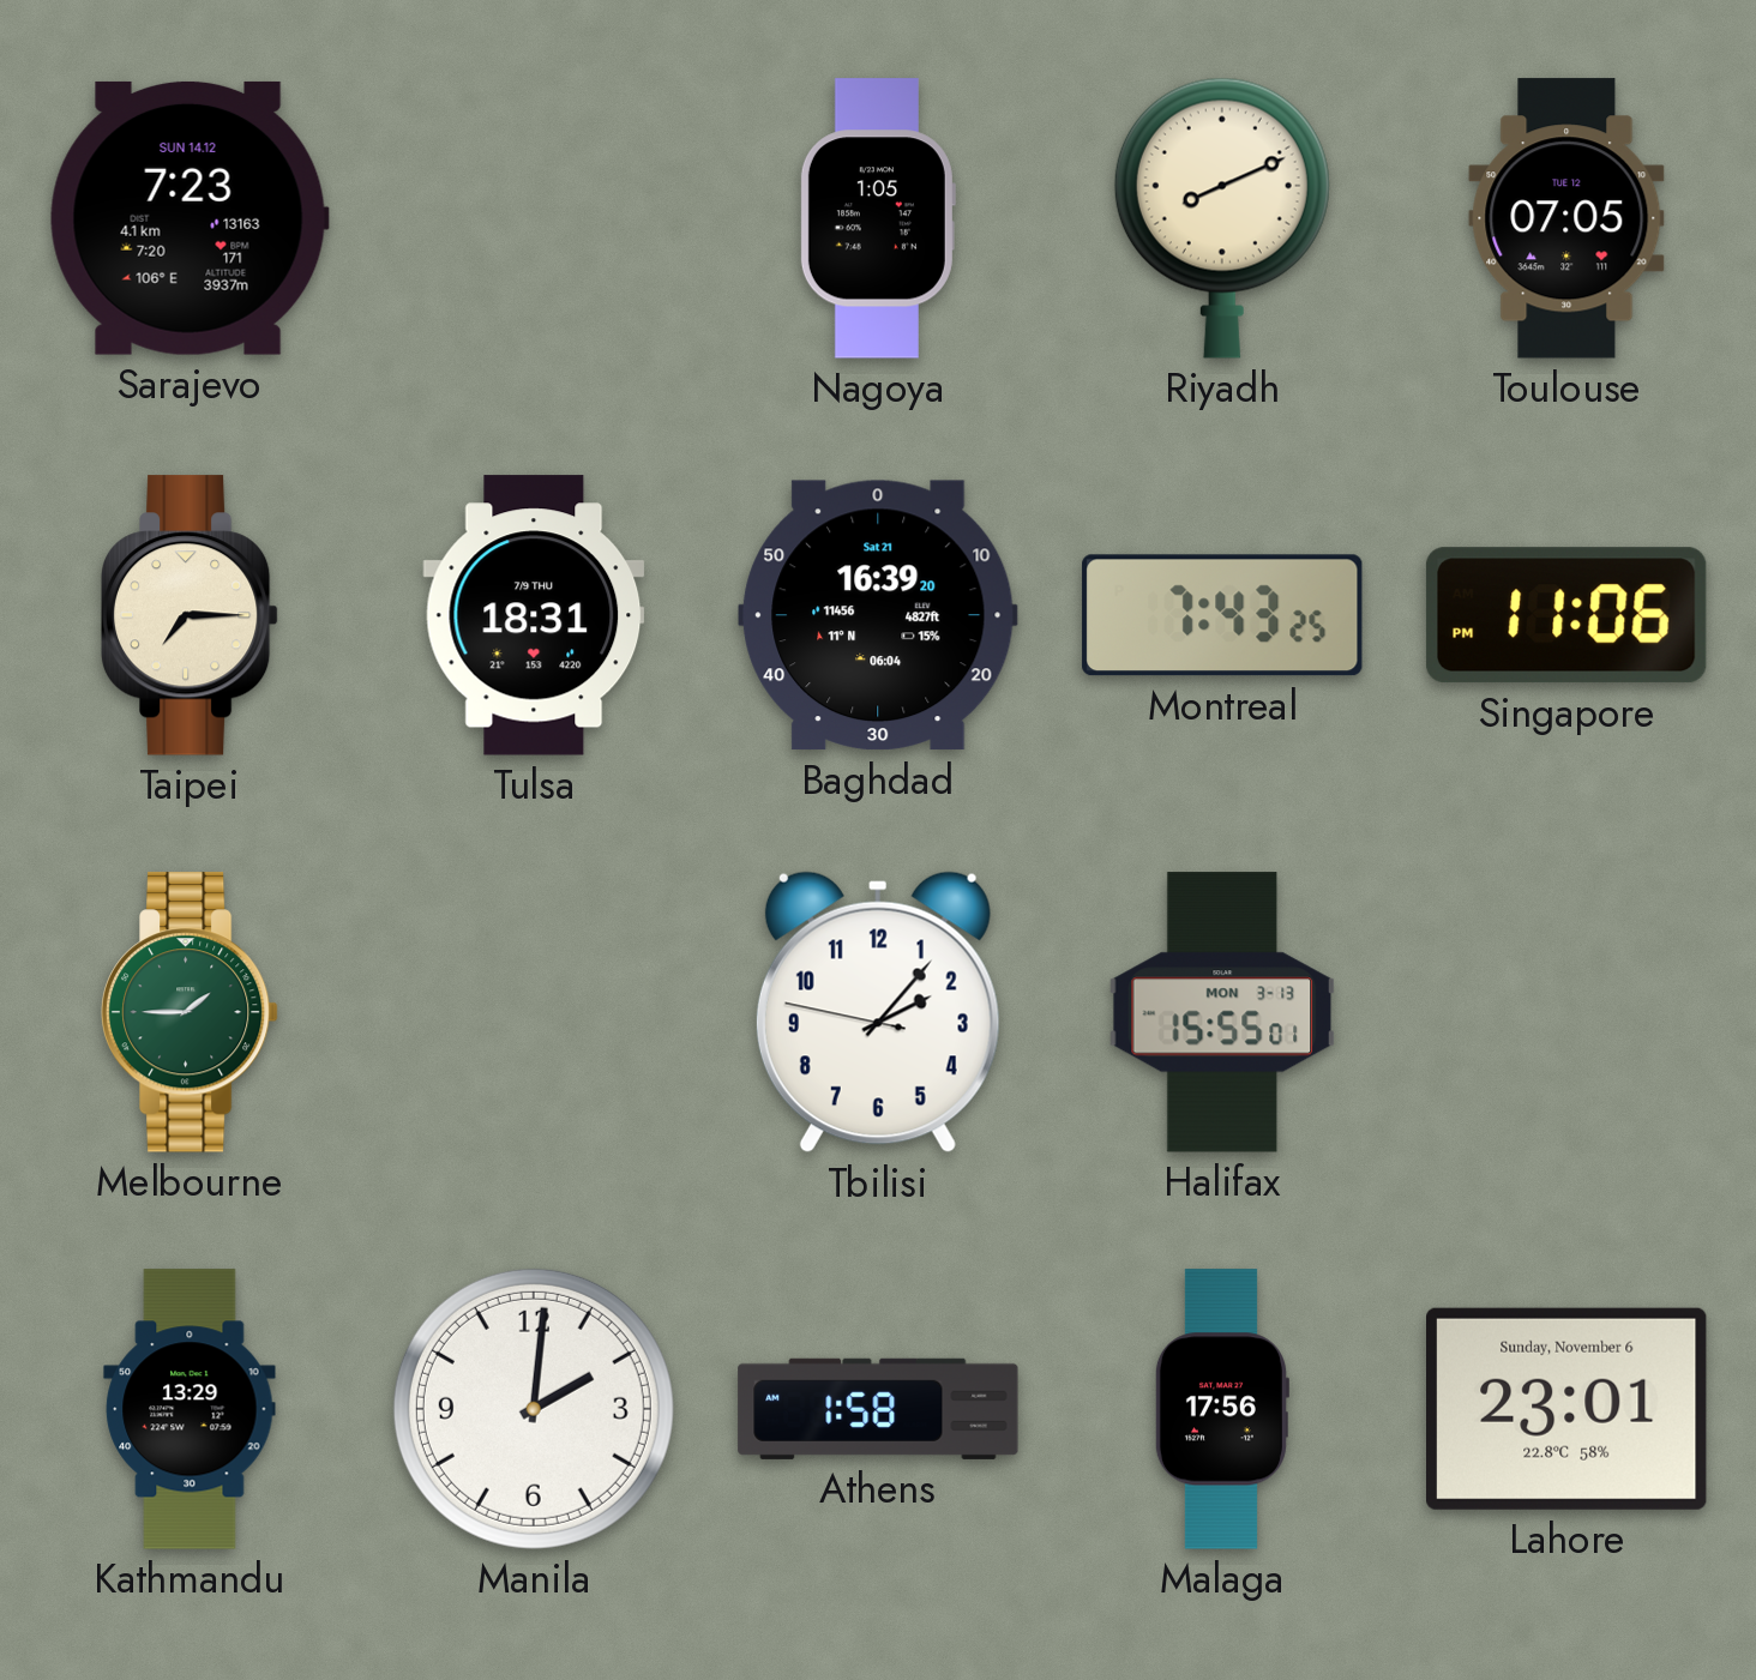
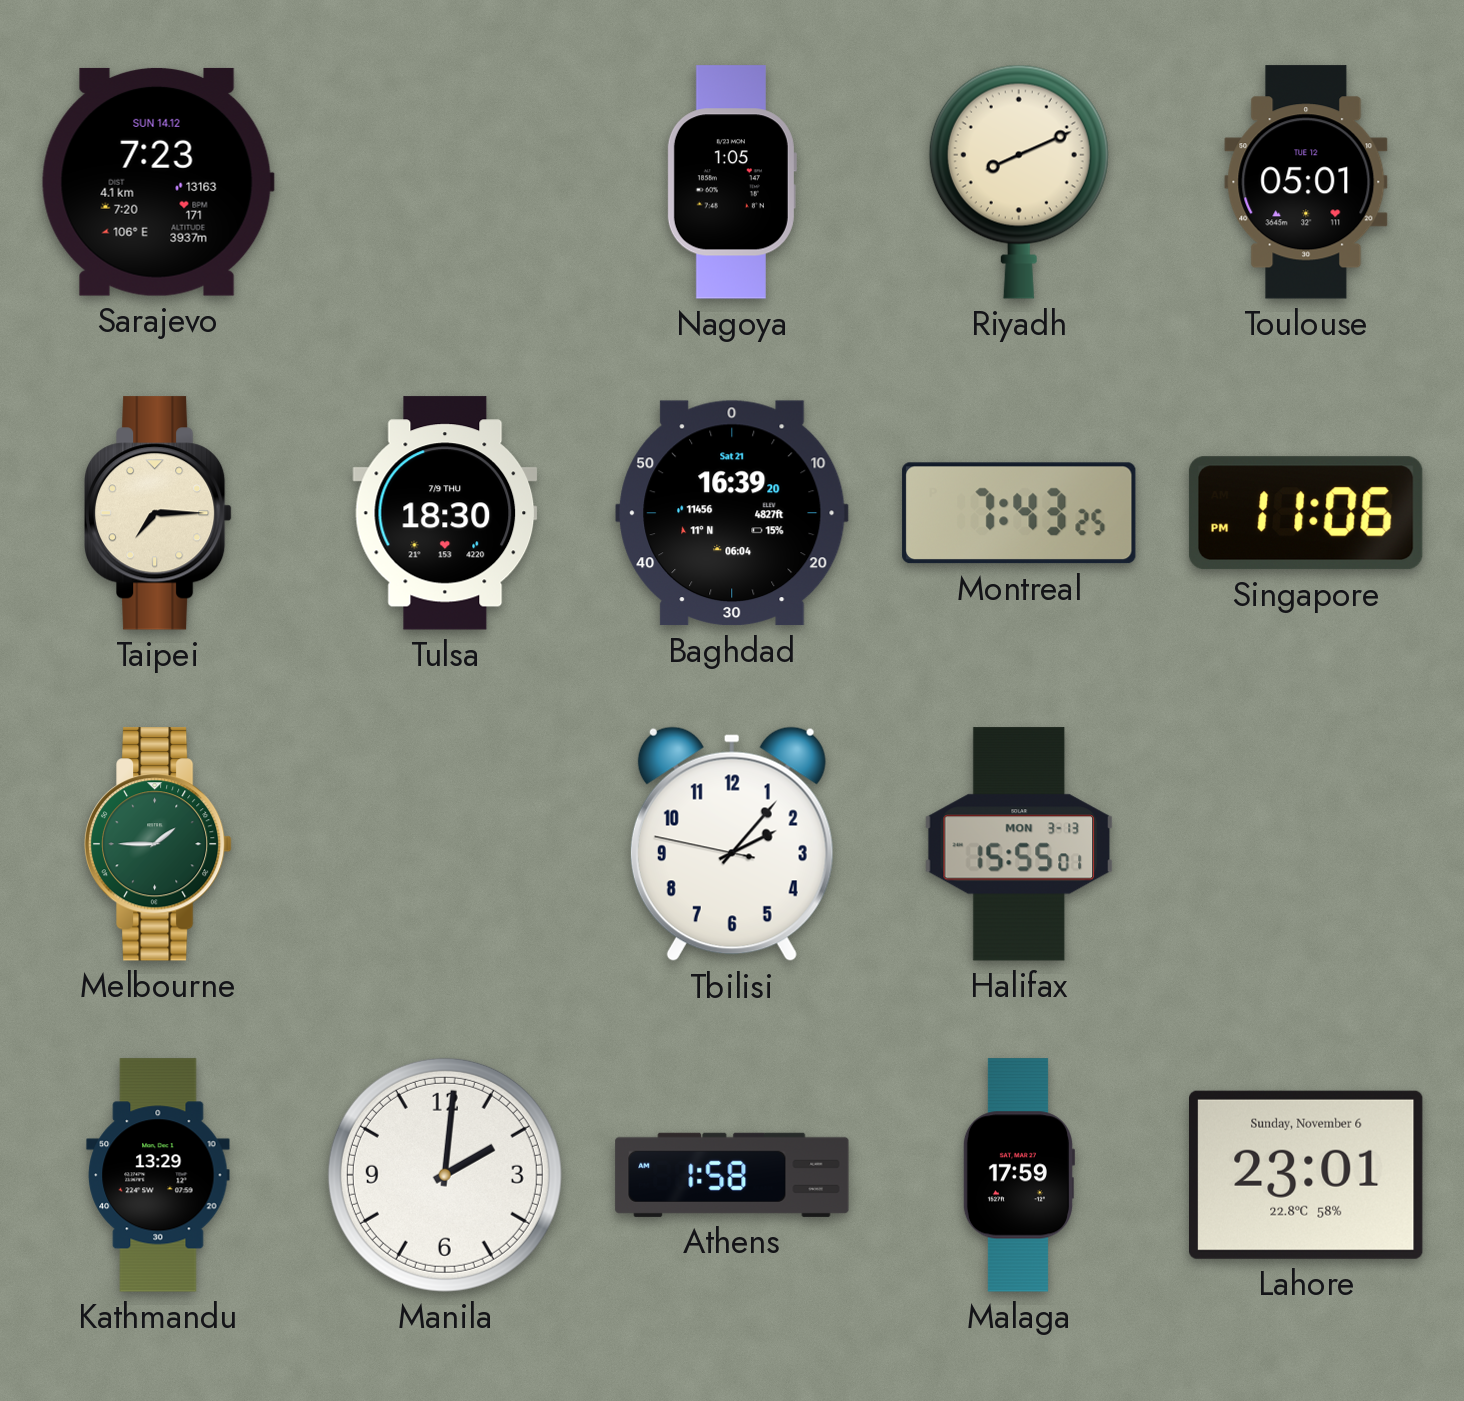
Toulouse: 07:05 -> 05:01 (1306, 182)
Tulsa: 18:31 -> 18:30 (445, 513)
Malaga: 17:56 -> 17:59 (1018, 1175)
